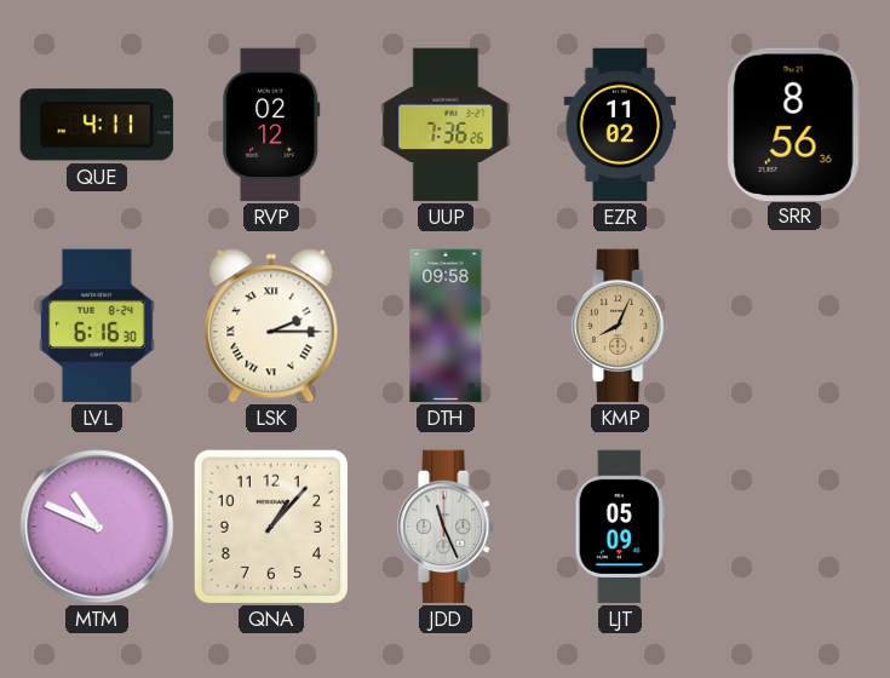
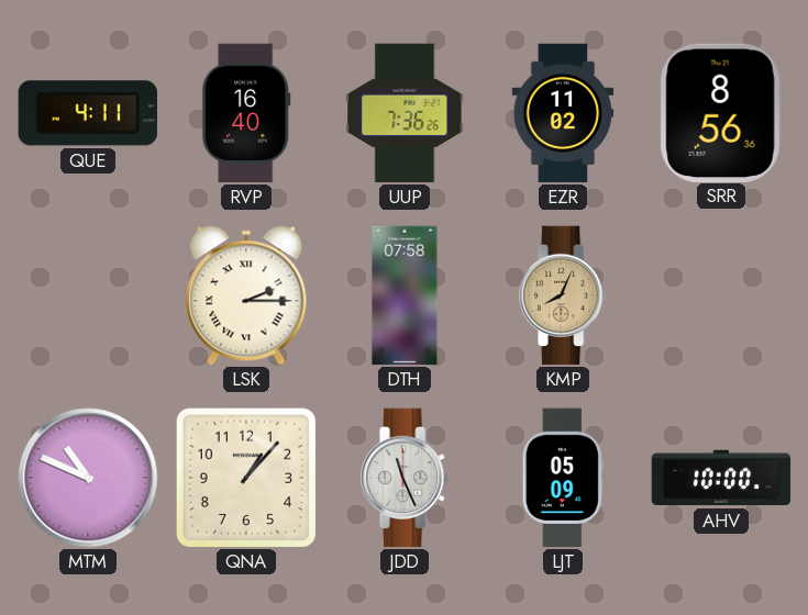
RVP: 02:12 -> 16:40 (246, 113)
LVL: 6:16 -> none (98, 326)
DTH: 09:58 -> 07:58 (405, 295)
AHV: none -> 10:00 (721, 478)
